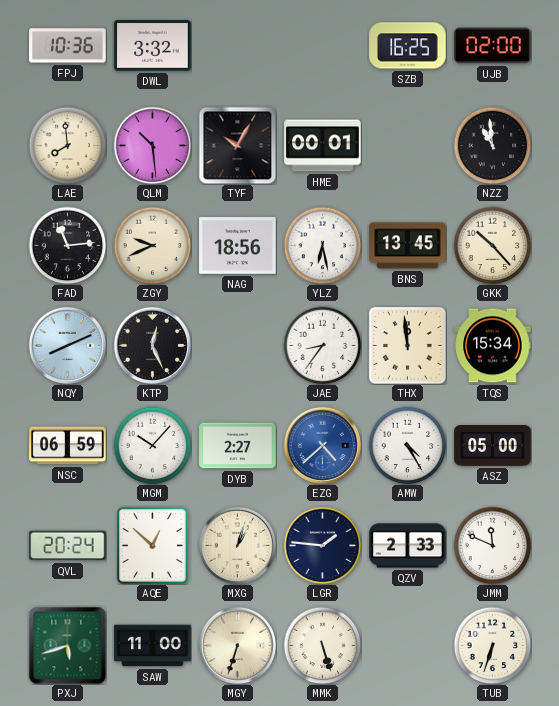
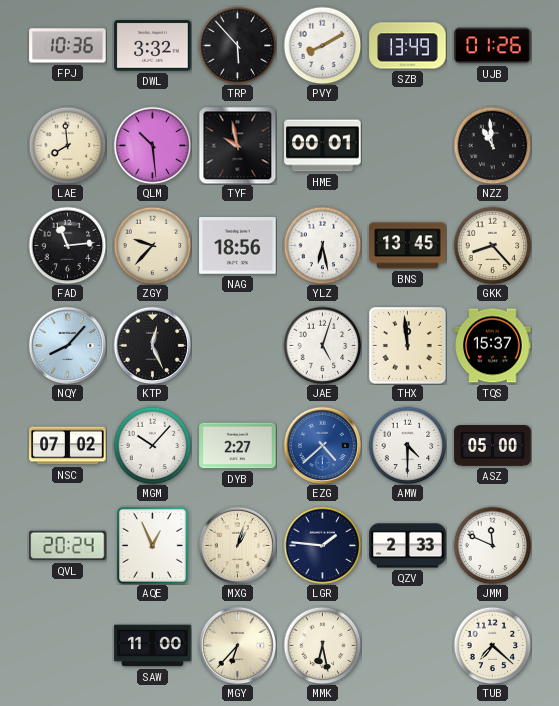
TRP: none -> 5:53 (237, 45)
PVY: none -> 8:10 (322, 45)
SZB: 16:25 -> 13:49 (408, 46)
UJB: 02:00 -> 01:26 (493, 46)
TYF: 10:05 -> 9:58 (237, 145)
ZGY: 9:41 -> 9:37 (152, 245)
GKK: 10:23 -> 8:23 (492, 245)
NQY: 8:11 -> 8:07 (67, 345)
JAE: 8:36 -> 5:03 (322, 345)
TQS: 15:34 -> 15:37 (493, 346)
NSC: 06:59 -> 07:02 (68, 446)
AMW: 4:25 -> 4:30 (407, 445)
AQE: 12:52 -> 12:56 (152, 545)
PXJ: 5:42 -> none (67, 645)
MGY: 6:33 -> 6:37 (237, 645)
MMK: 5:27 -> 6:28 (322, 645)
TUB: 6:33 -> 7:22 (492, 645)
